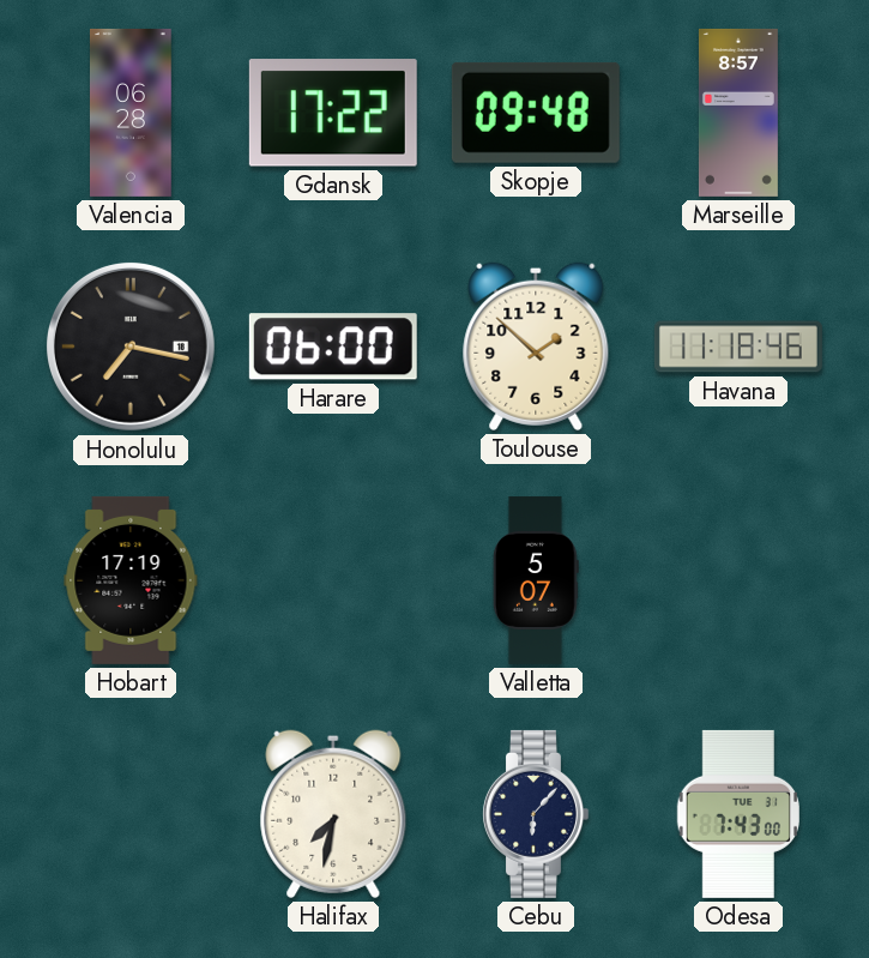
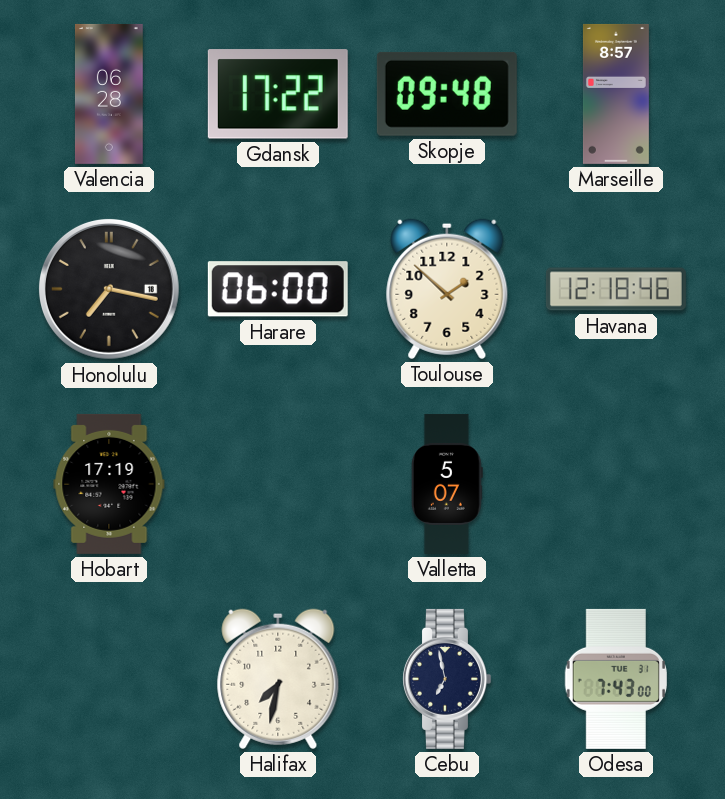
Havana: 11:18 -> 12:18 (616, 289)
Cebu: 6:07 -> 6:58 (446, 679)
